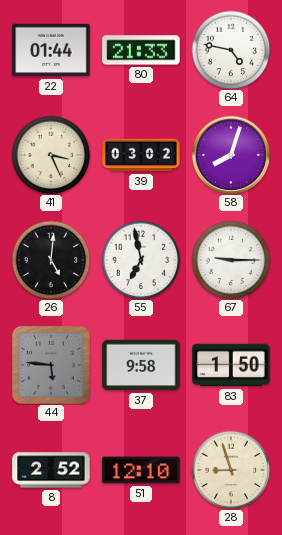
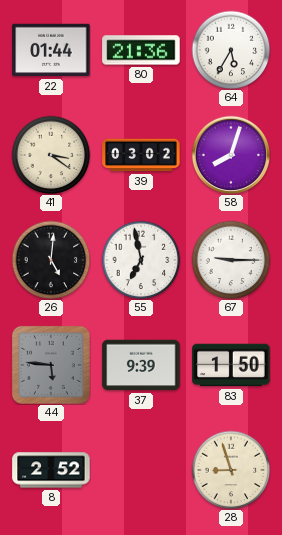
80: 21:33 -> 21:36 (141, 50)
64: 4:47 -> 5:35 (231, 50)
41: 3:26 -> 3:21 (51, 155)
37: 9:58 -> 9:39 (141, 365)
51: 12:10 -> none (141, 470)
